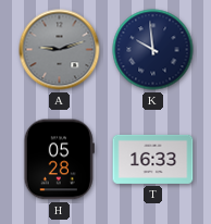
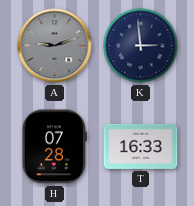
K: 9:59 -> 2:59 (141, 46)
H: 05:28 -> 07:28 (54, 147)
